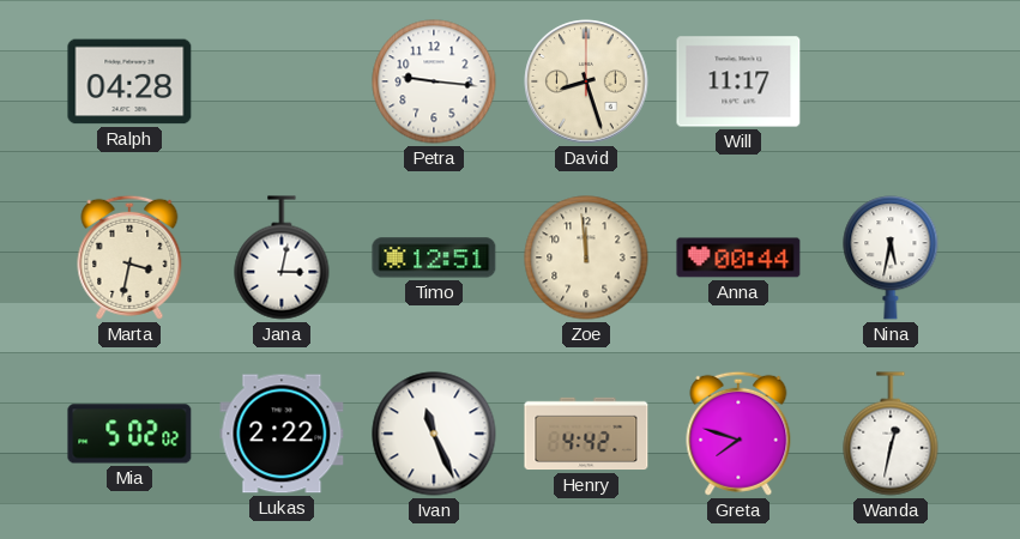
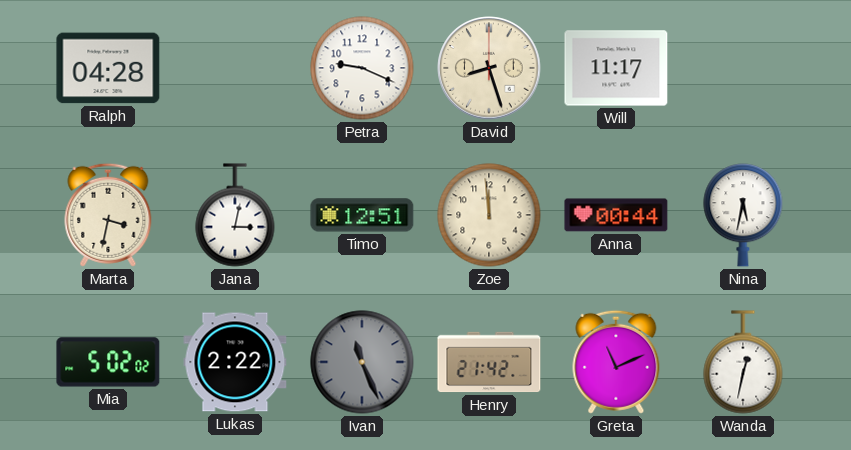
Petra: 9:16 -> 9:19 (362, 68)
Ivan dial: white -> grey (362, 362)
Henry: 4:42 -> 21:42 (489, 362)
Greta: 7:48 -> 11:11 (616, 362)
